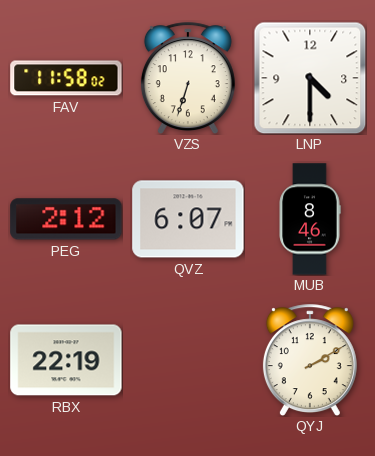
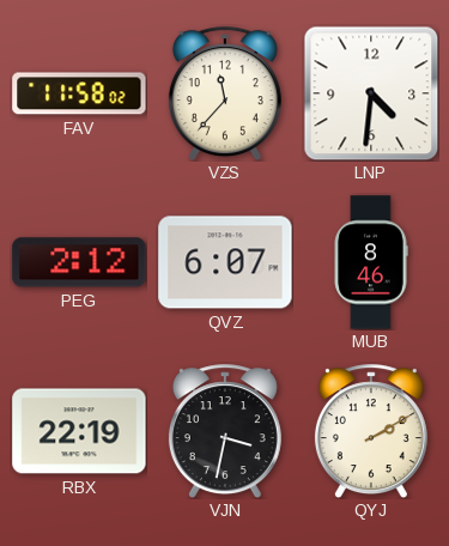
VZS: 6:33 -> 11:37 (225, 93)
LNP: 4:30 -> 4:31 (371, 93)
VJN: none -> 3:32 (225, 431)
